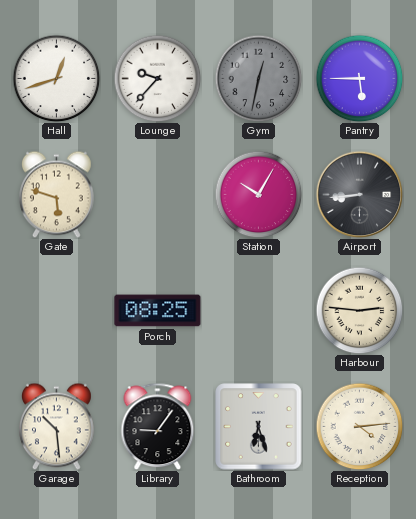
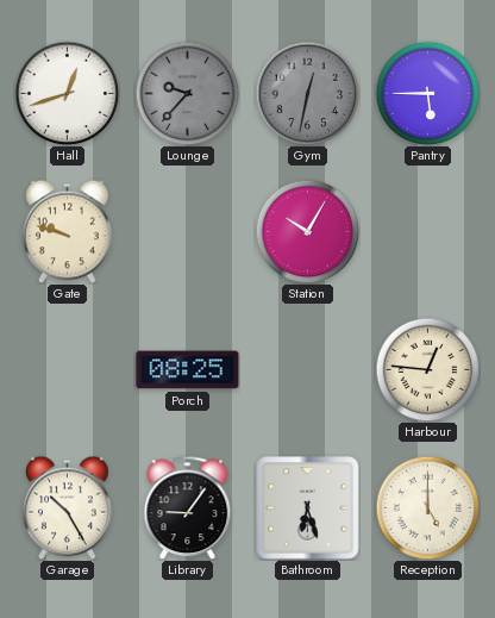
Lounge dial: white -> grey (187, 93)
Gate: 5:48 -> 9:48 (68, 231)
Airport: 8:44 -> none (359, 194)
Harbour: 2:46 -> 12:46 (427, 369)
Garage: 10:29 -> 10:25 (68, 507)
Reception: 4:14 -> 5:00 (427, 507)
